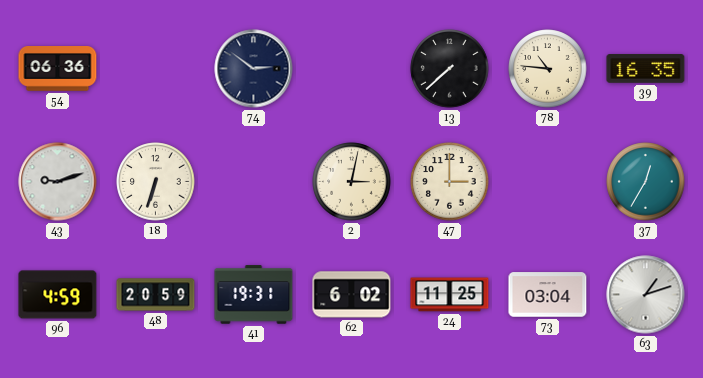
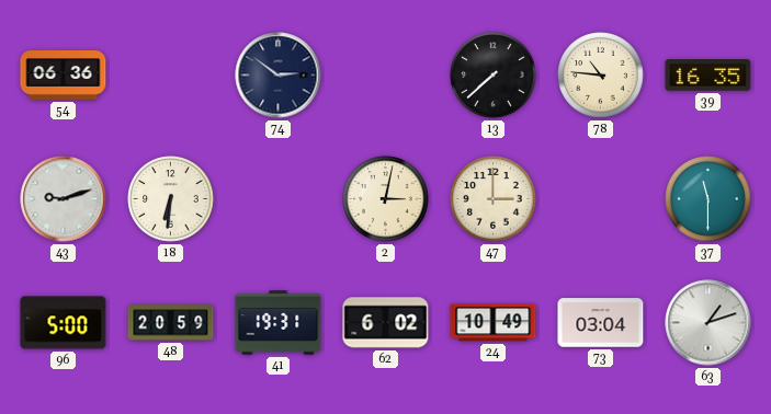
18: 6:33 -> 6:31 (171, 199)
37: 12:35 -> 11:30 (708, 199)
96: 4:59 -> 5:00 (64, 323)
24: 11:25 -> 10:49 (494, 323)
